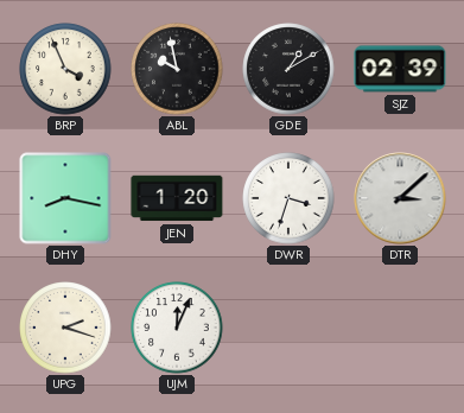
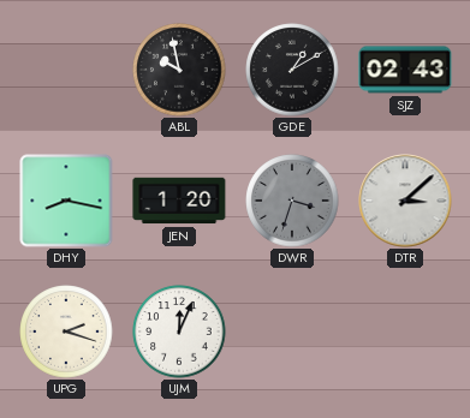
BRP: 3:56 -> none (65, 69)
SJZ: 02:39 -> 02:43 (405, 70)
DWR dial: white -> grey (292, 201)
